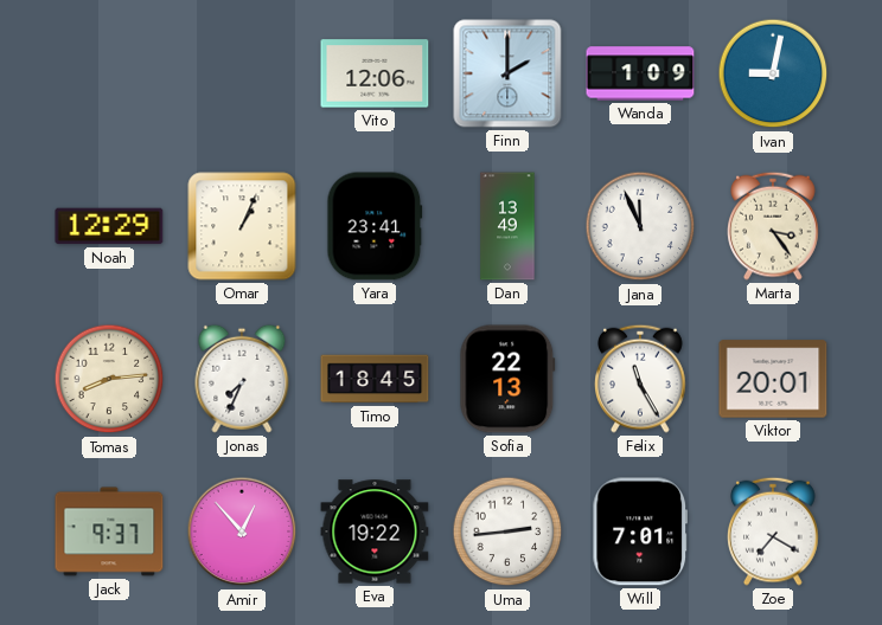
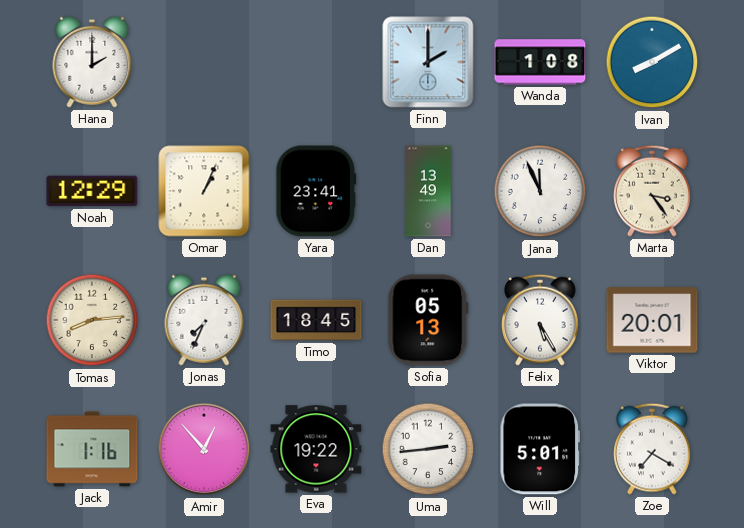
Hana: none -> 2:00 (92, 62)
Vito: 12:06 -> none (375, 73)
Wanda: 1:09 -> 1:08 (540, 62)
Ivan: 9:02 -> 8:10 (652, 62)
Sofia: 22:13 -> 05:13 (428, 320)
Felix: 11:25 -> 5:25 (541, 320)
Jack: 9:37 -> 1:16 (92, 449)
Will: 7:01 -> 5:01 (540, 449)
